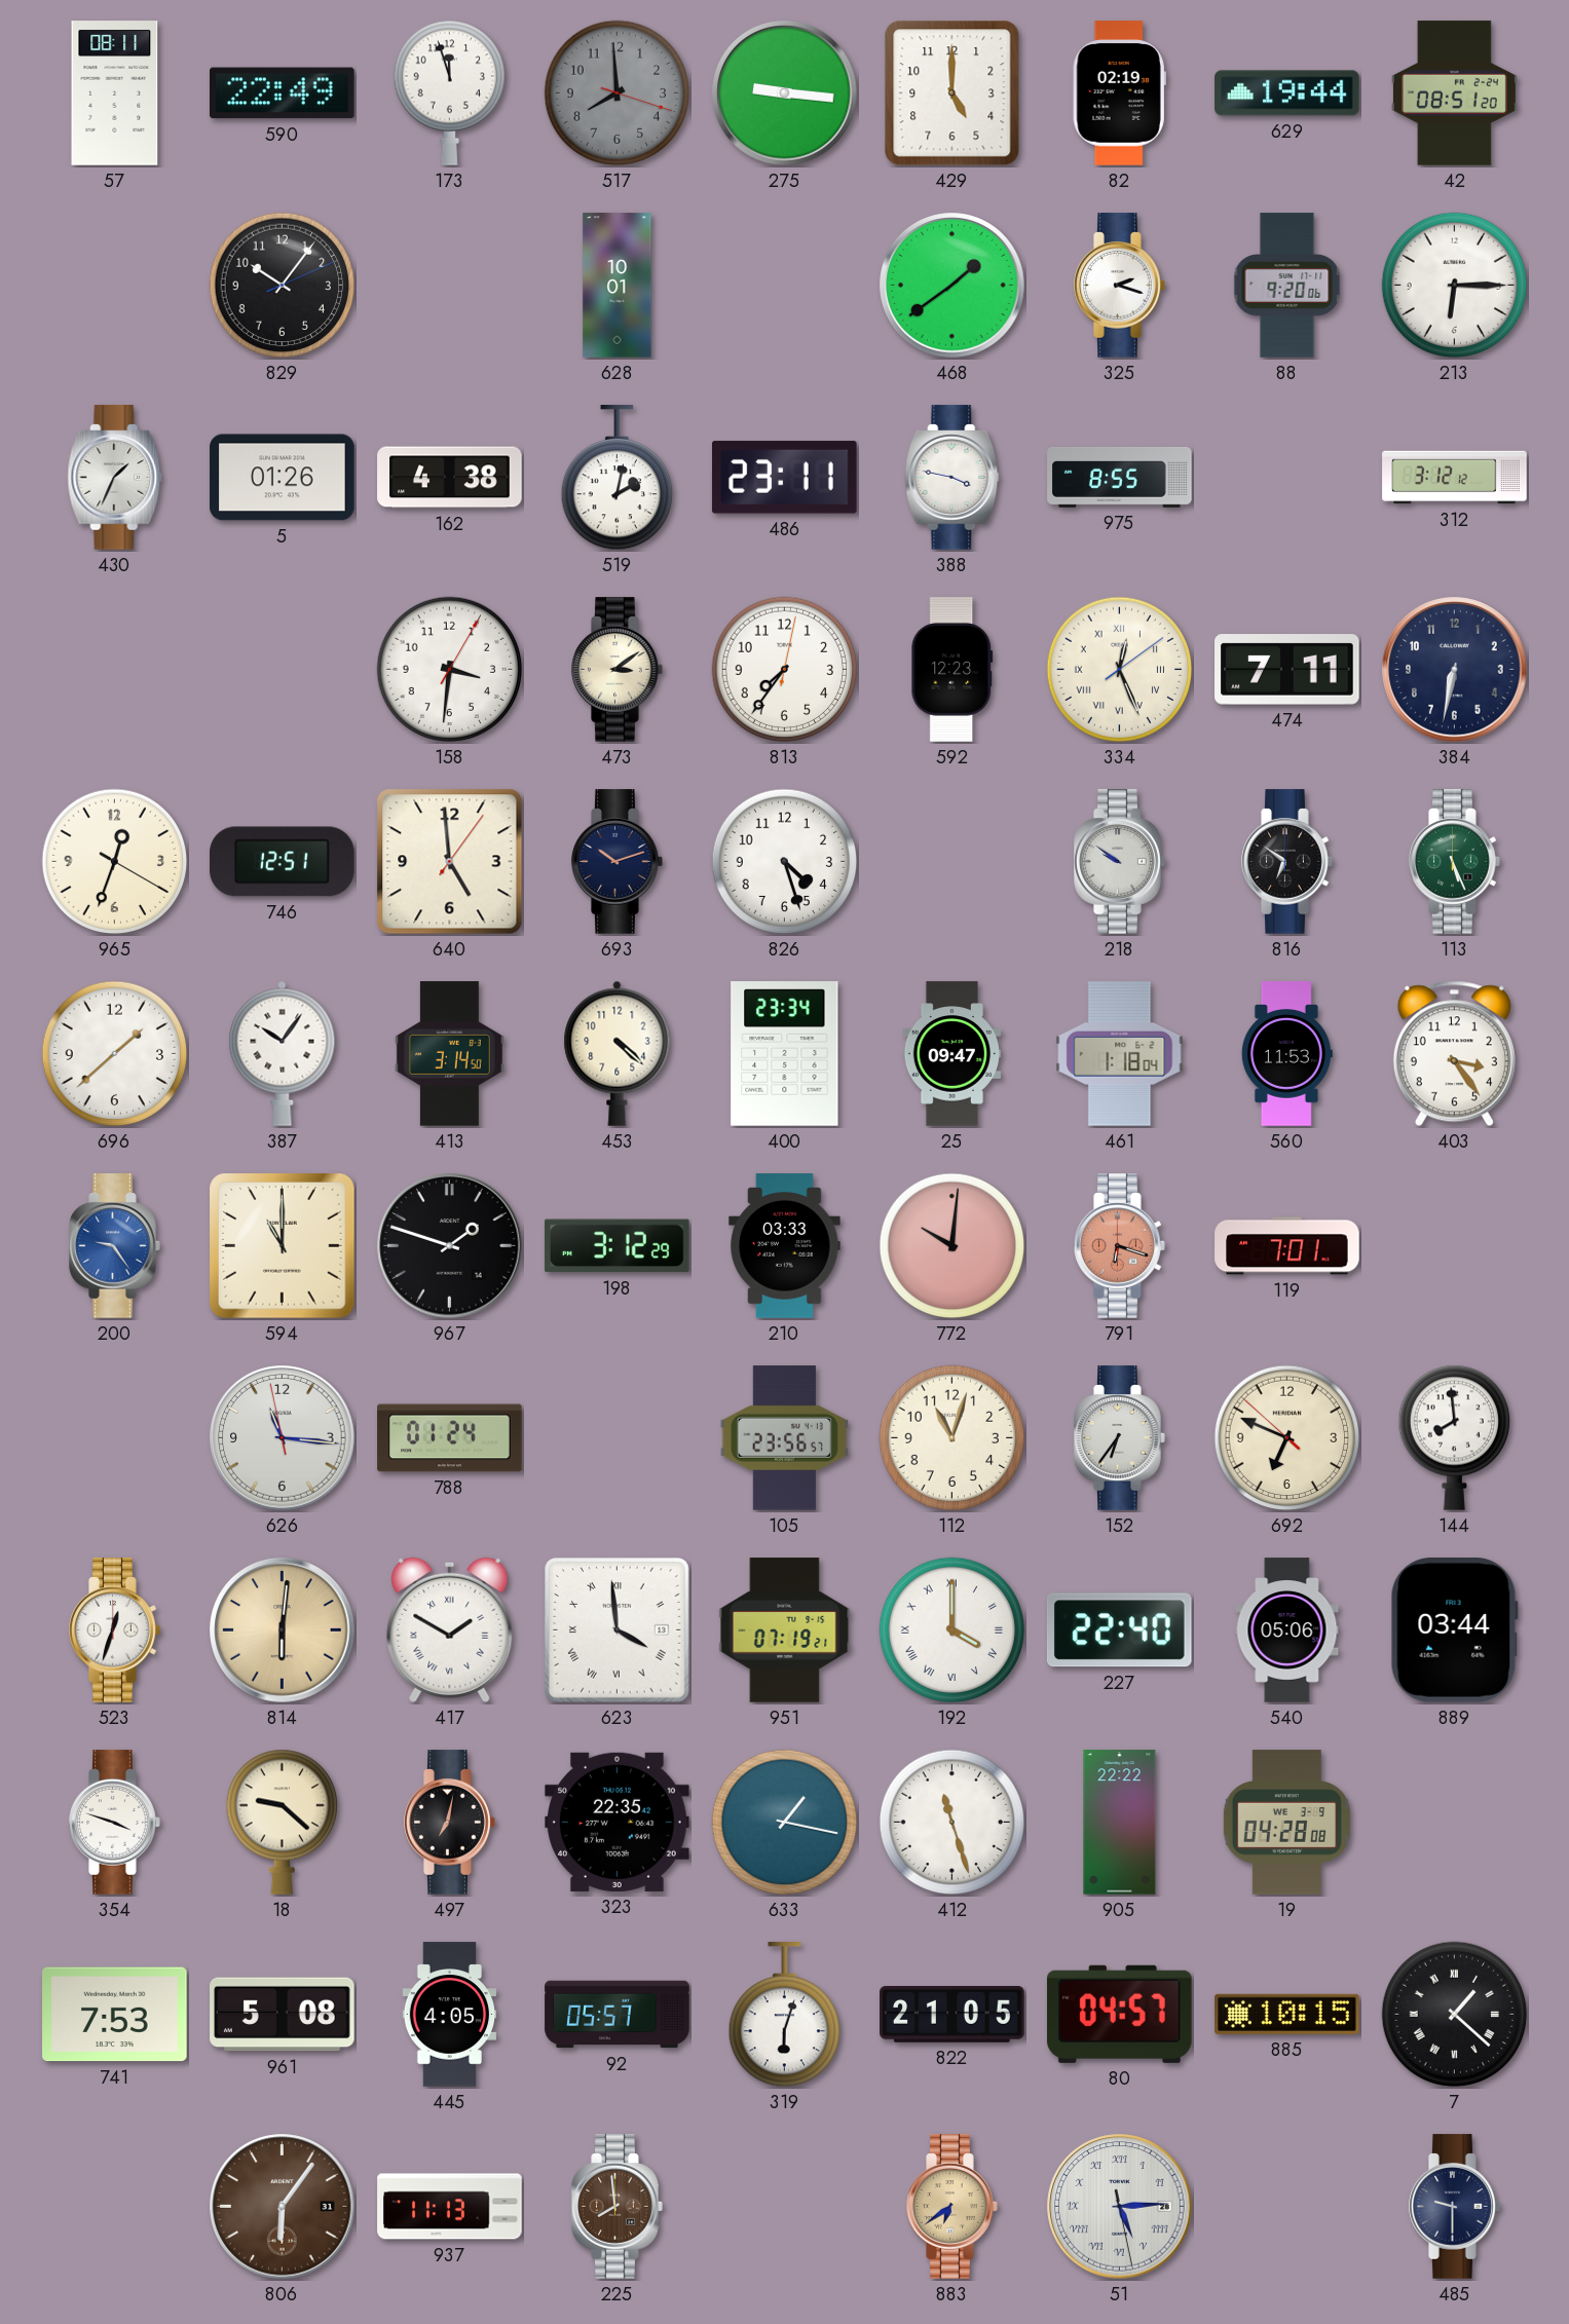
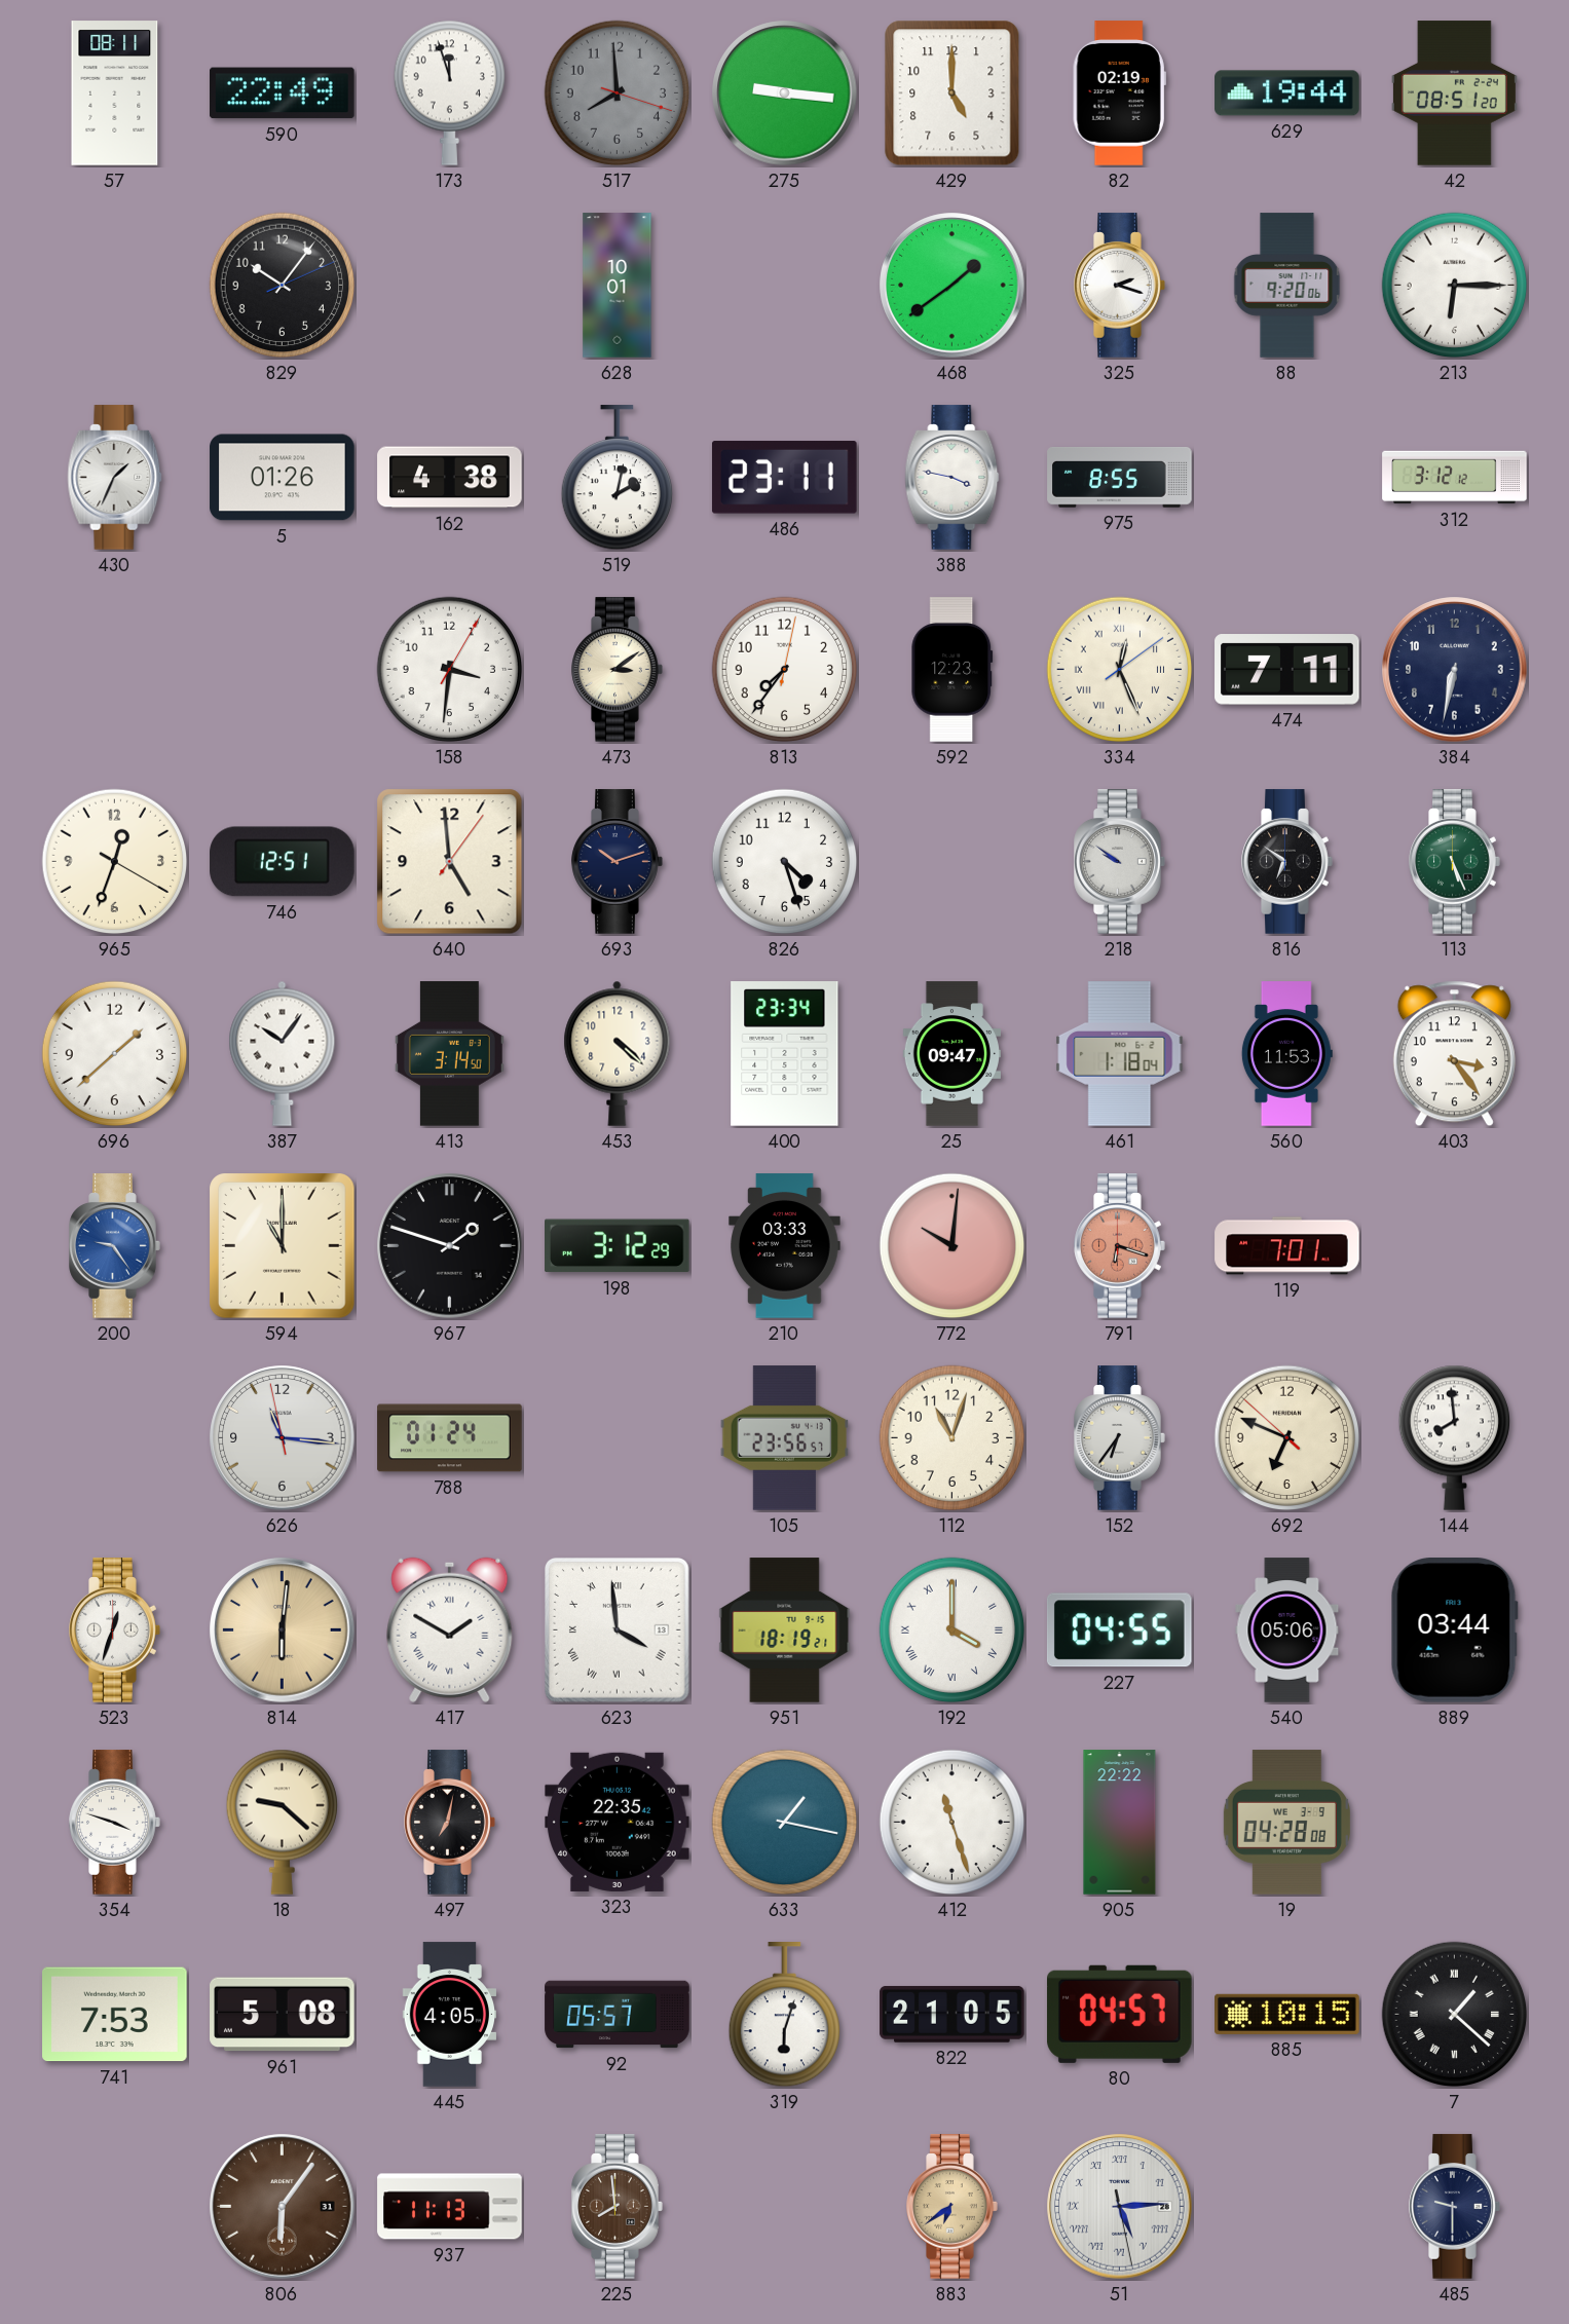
951: 07:19 -> 18:19 (785, 1630)
227: 22:40 -> 04:55 (1119, 1630)
